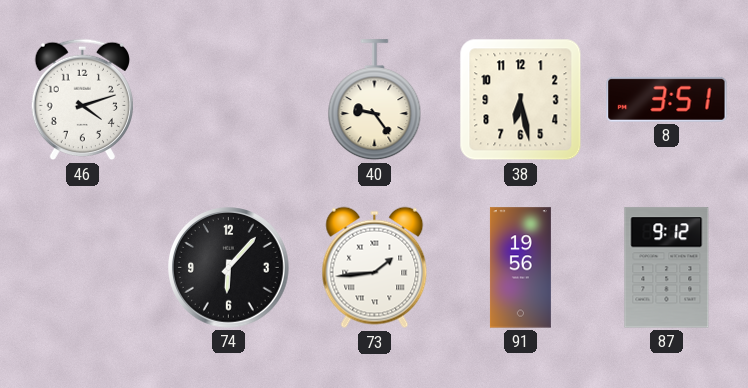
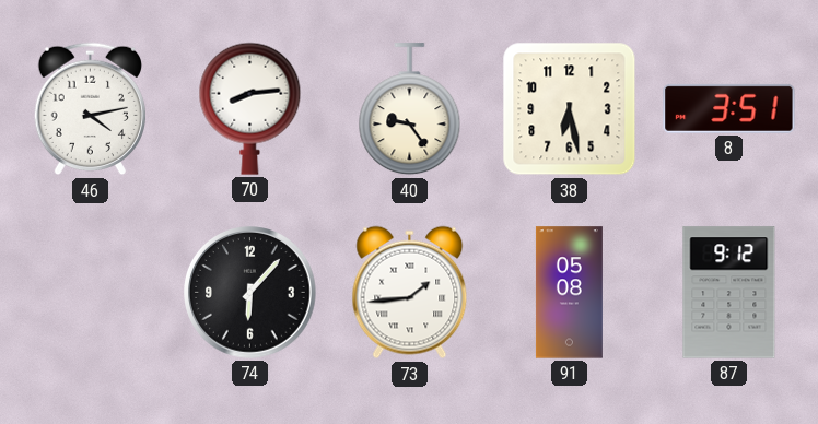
46: 4:12 -> 4:13 (90, 109)
70: none -> 8:14 (250, 108)
91: 19:56 -> 05:08 (569, 293)
